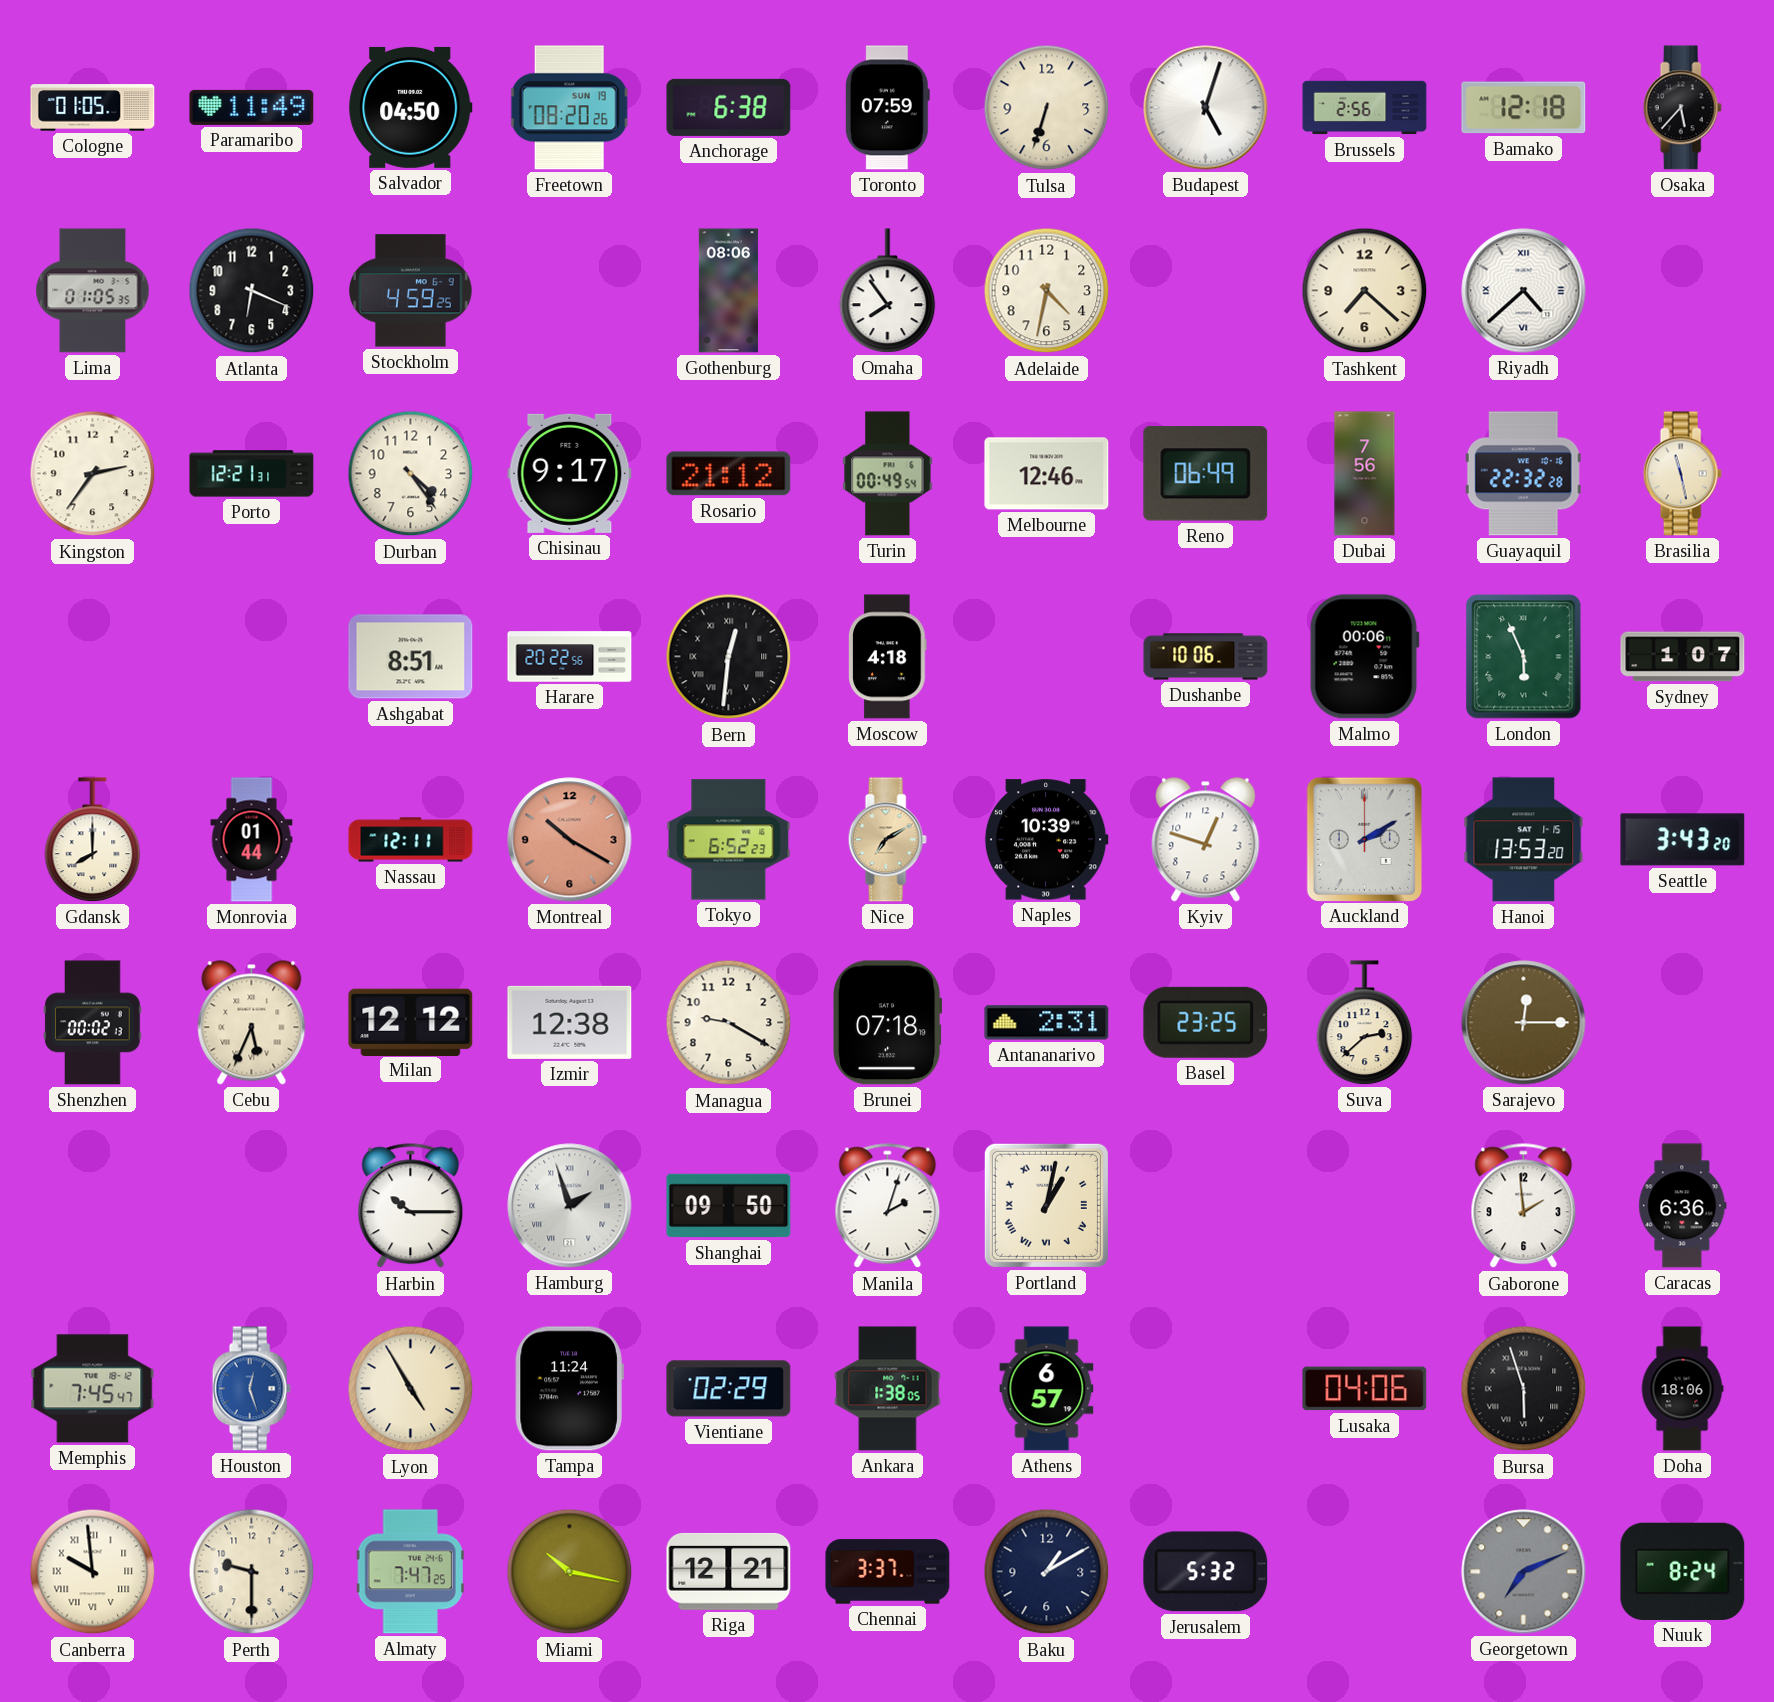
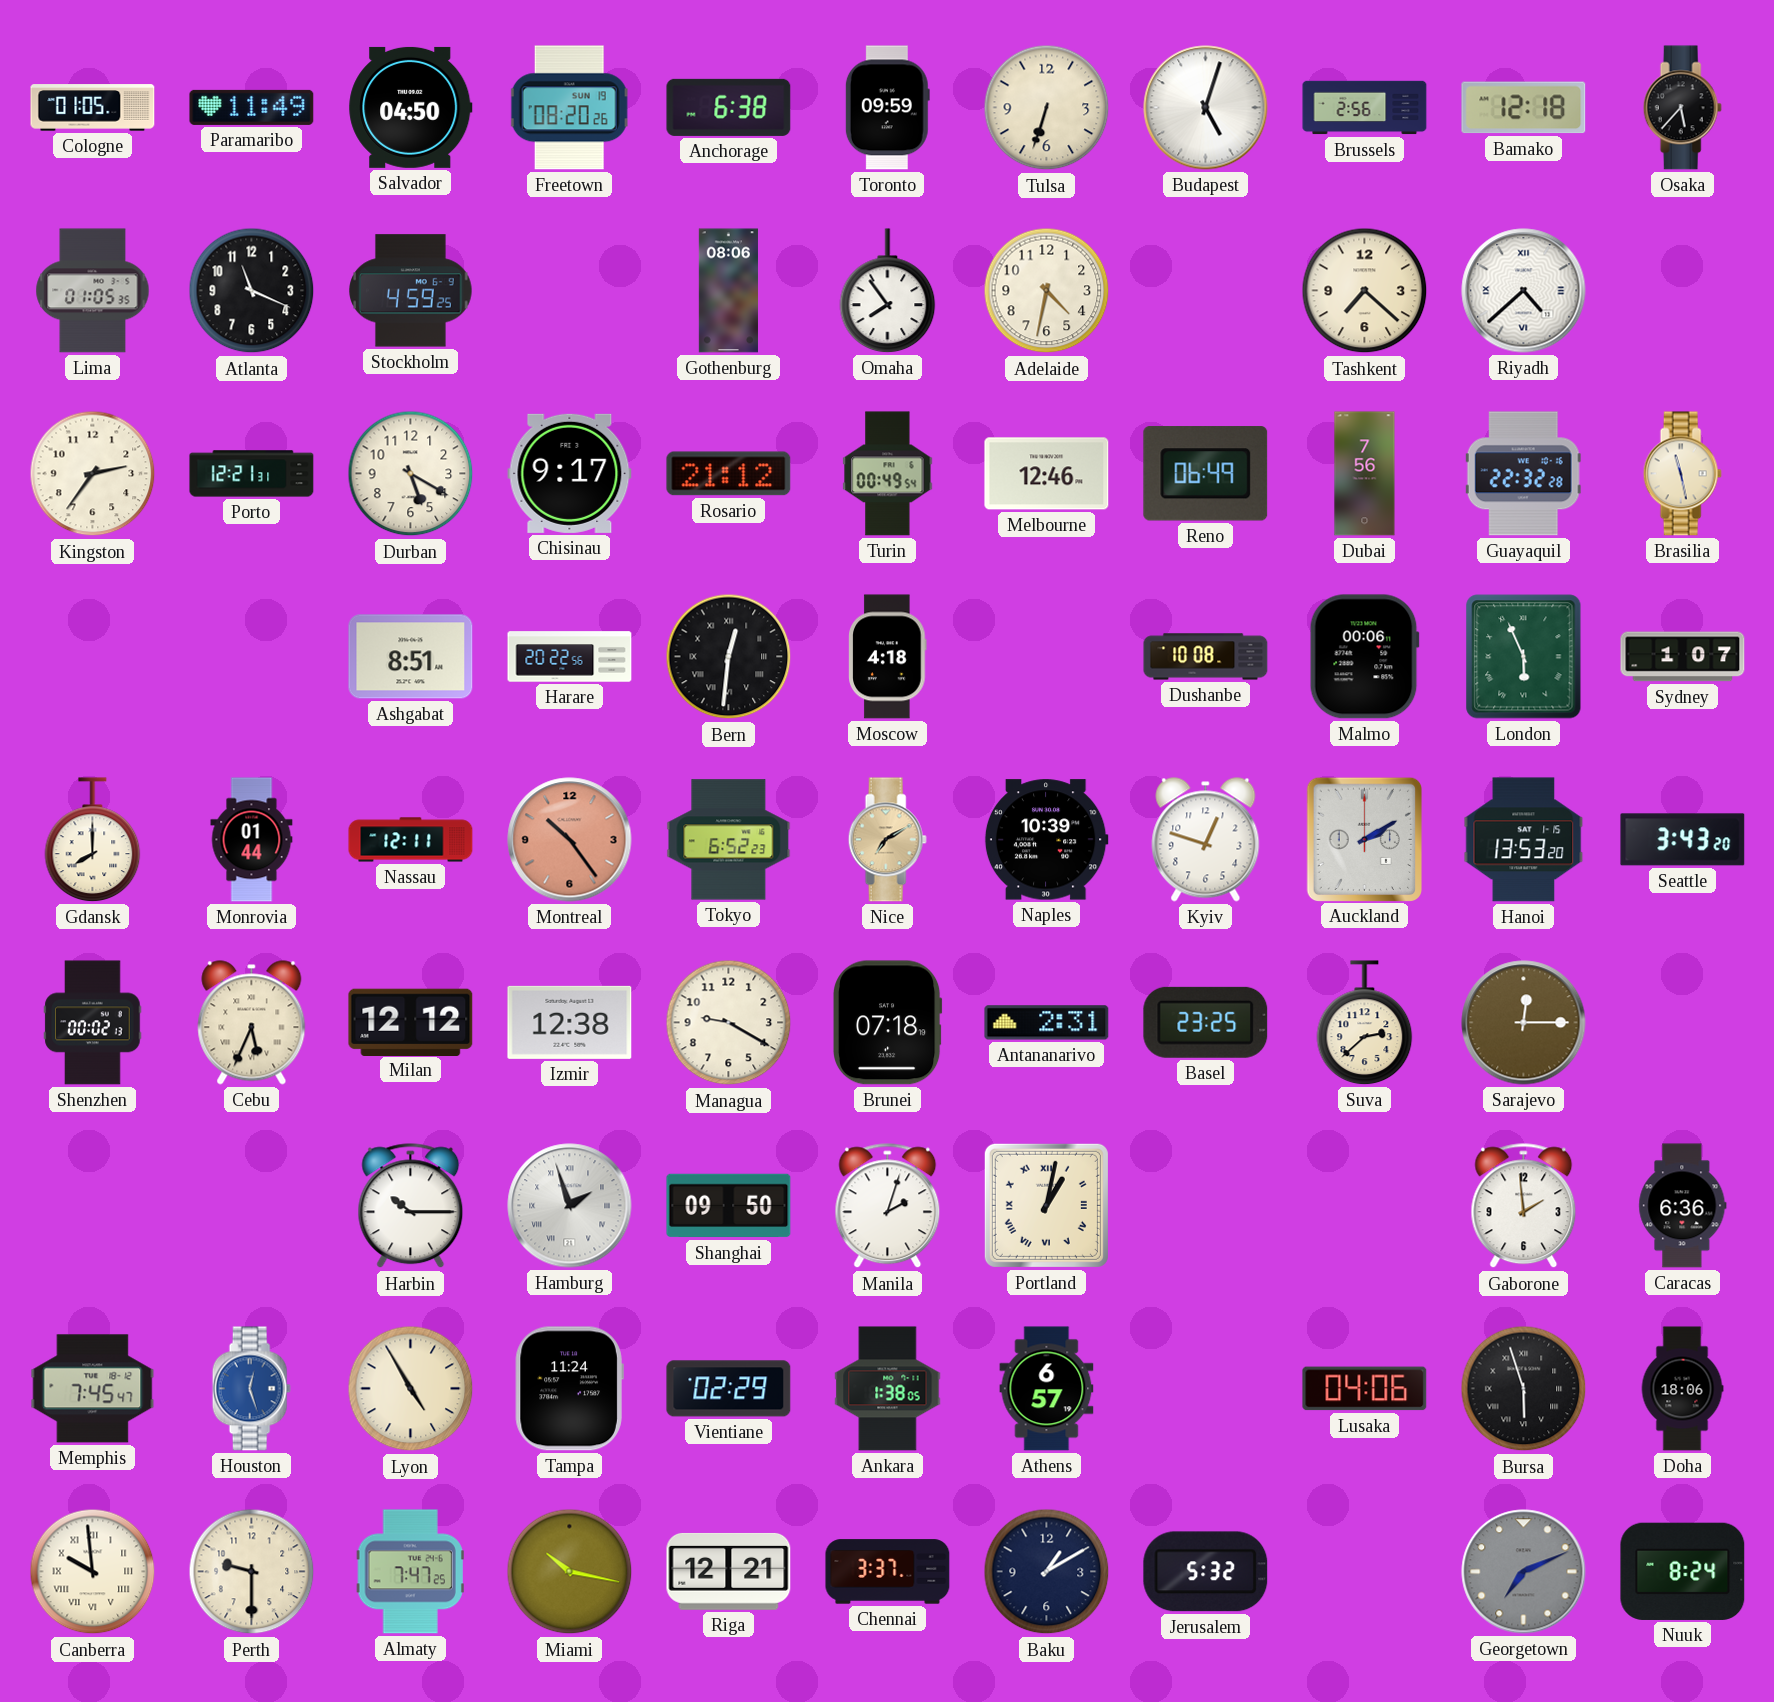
Toronto: 07:59 -> 09:59 (887, 108)
Atlanta: 6:19 -> 11:19 (252, 291)
Durban: 4:24 -> 5:20 (411, 474)
Dushanbe: 10:06 -> 10:08 (1206, 657)
Montreal: 10:20 -> 10:24 (570, 840)
